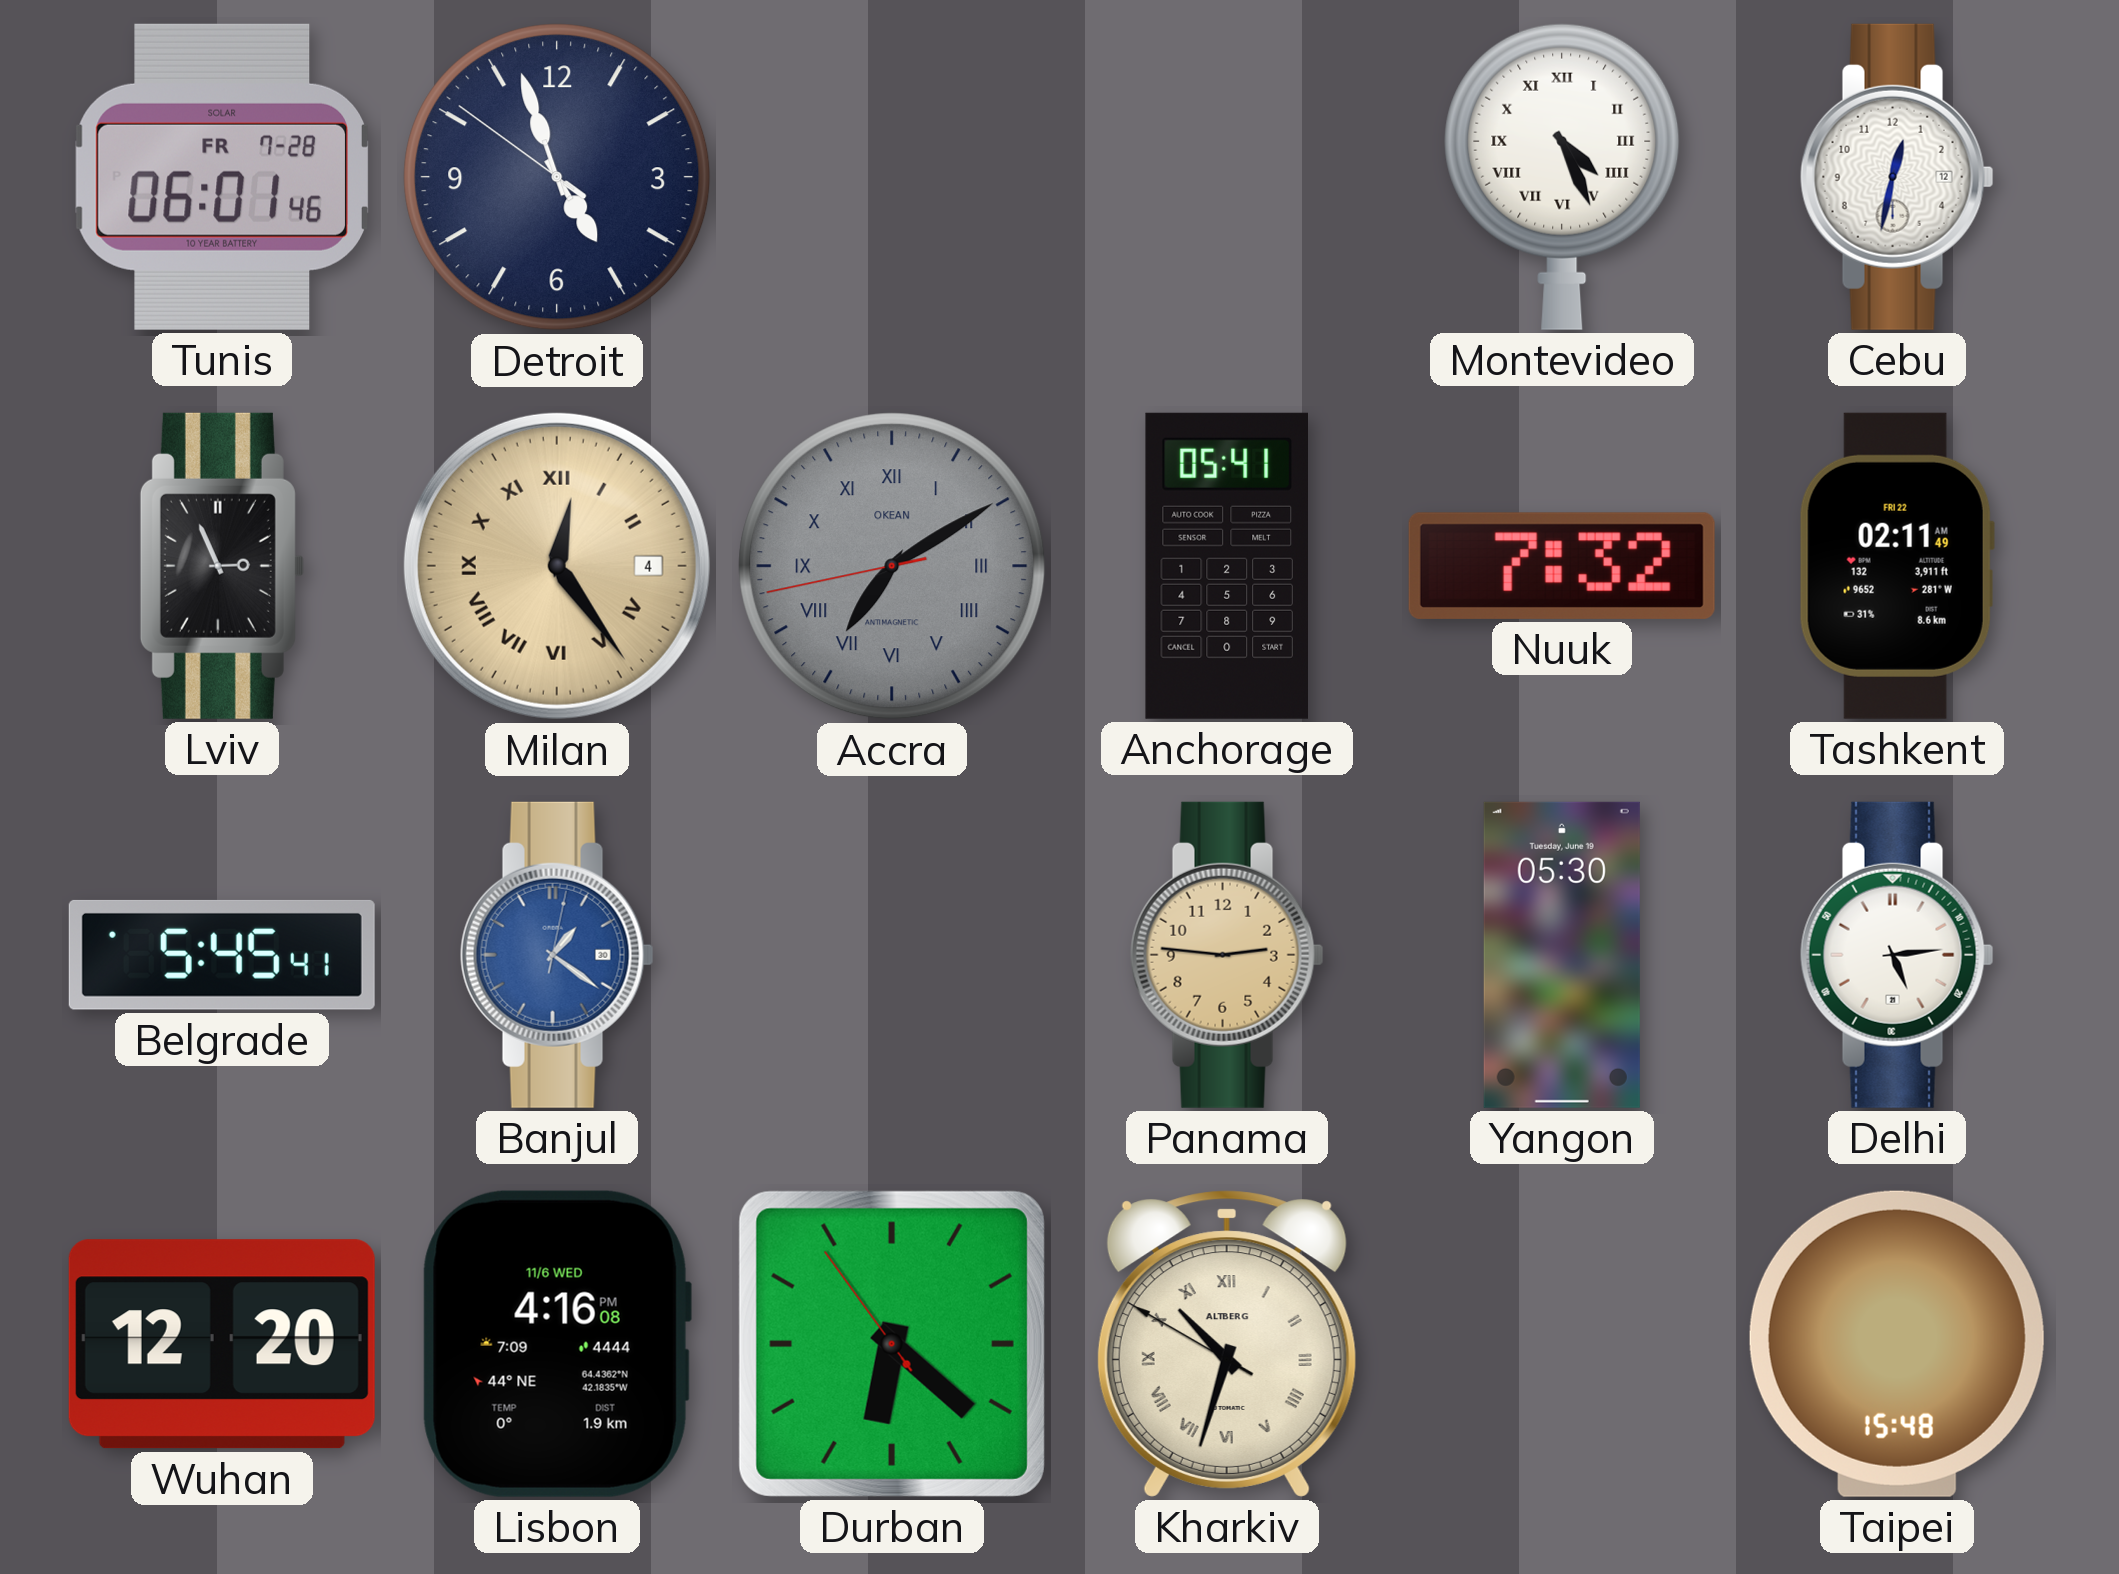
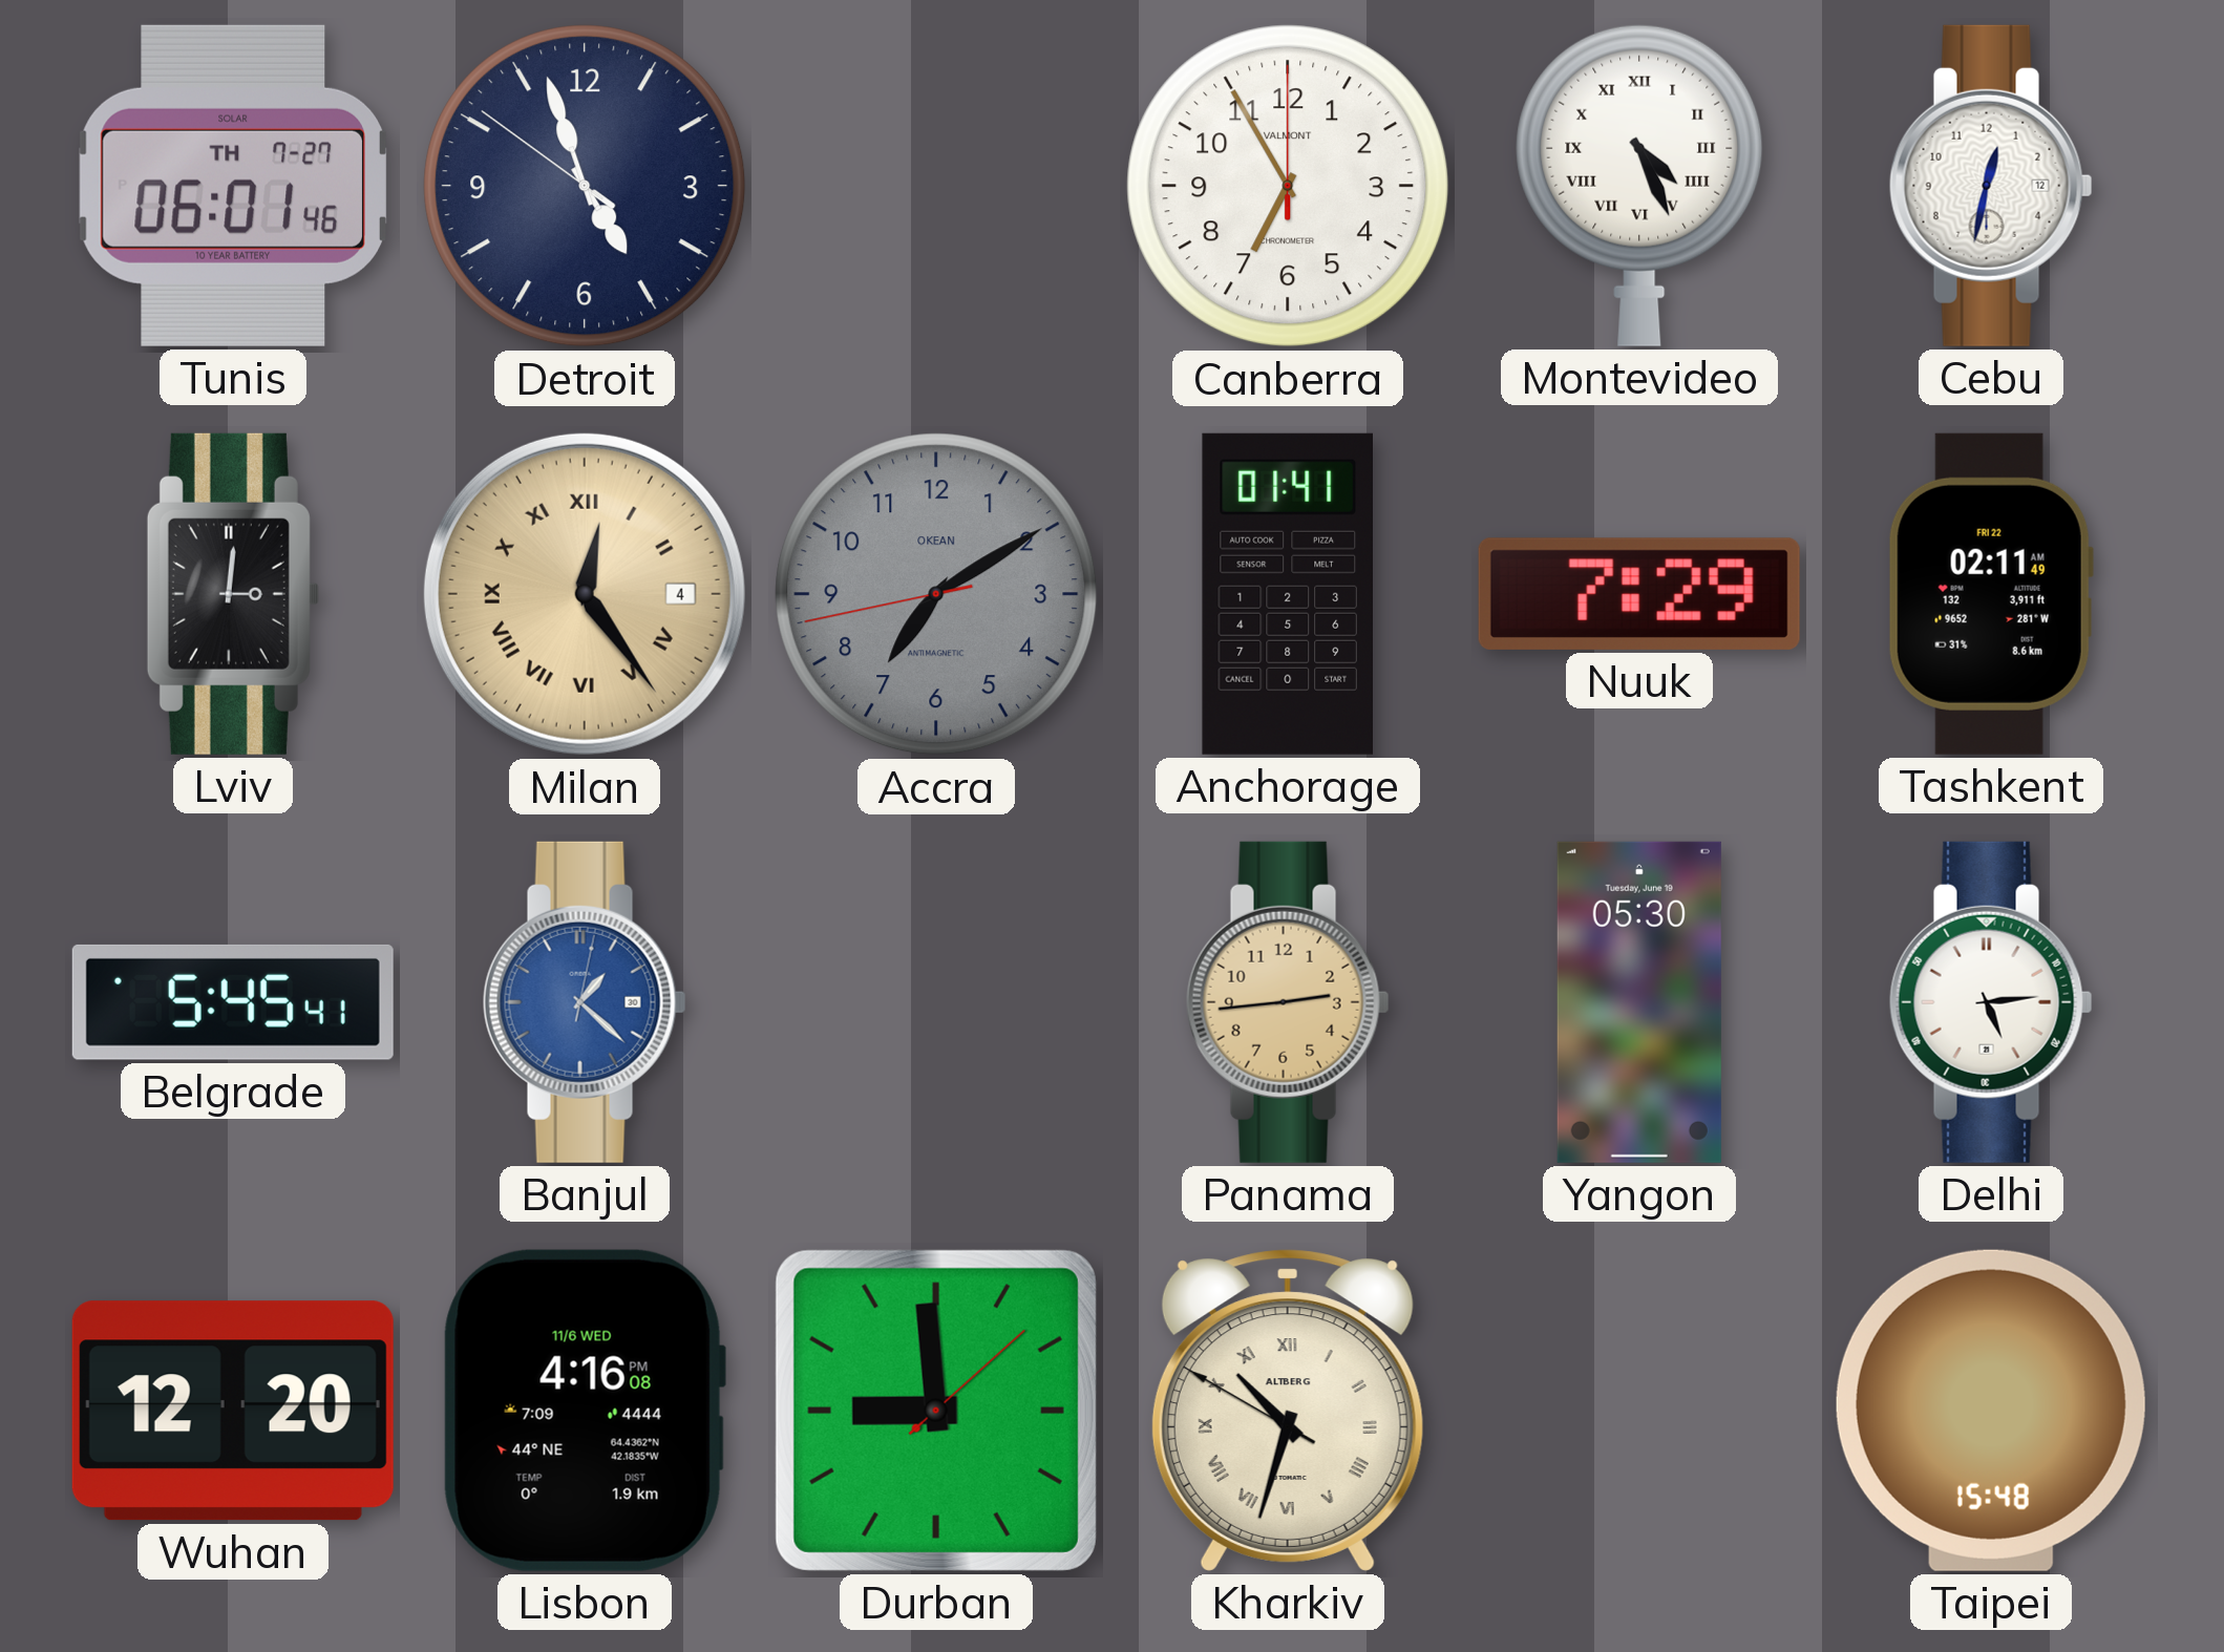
Tunis date: FR 7-28 -> TH 7-27 (233, 186)
Canberra: none -> 6:55 (1288, 186)
Lviv: 2:56 -> 3:01 (233, 594)
Accra numerals: Roman -> Arabic (936, 594)
Anchorage: 05:41 -> 01:41 (1287, 594)
Nuuk: 7:32 -> 7:29 (1639, 594)
Banjul: 1:21 -> 1:22 (585, 1002)
Panama: 2:46 -> 2:44 (1288, 1002)
Durban: 6:21 -> 8:59 (936, 1411)
